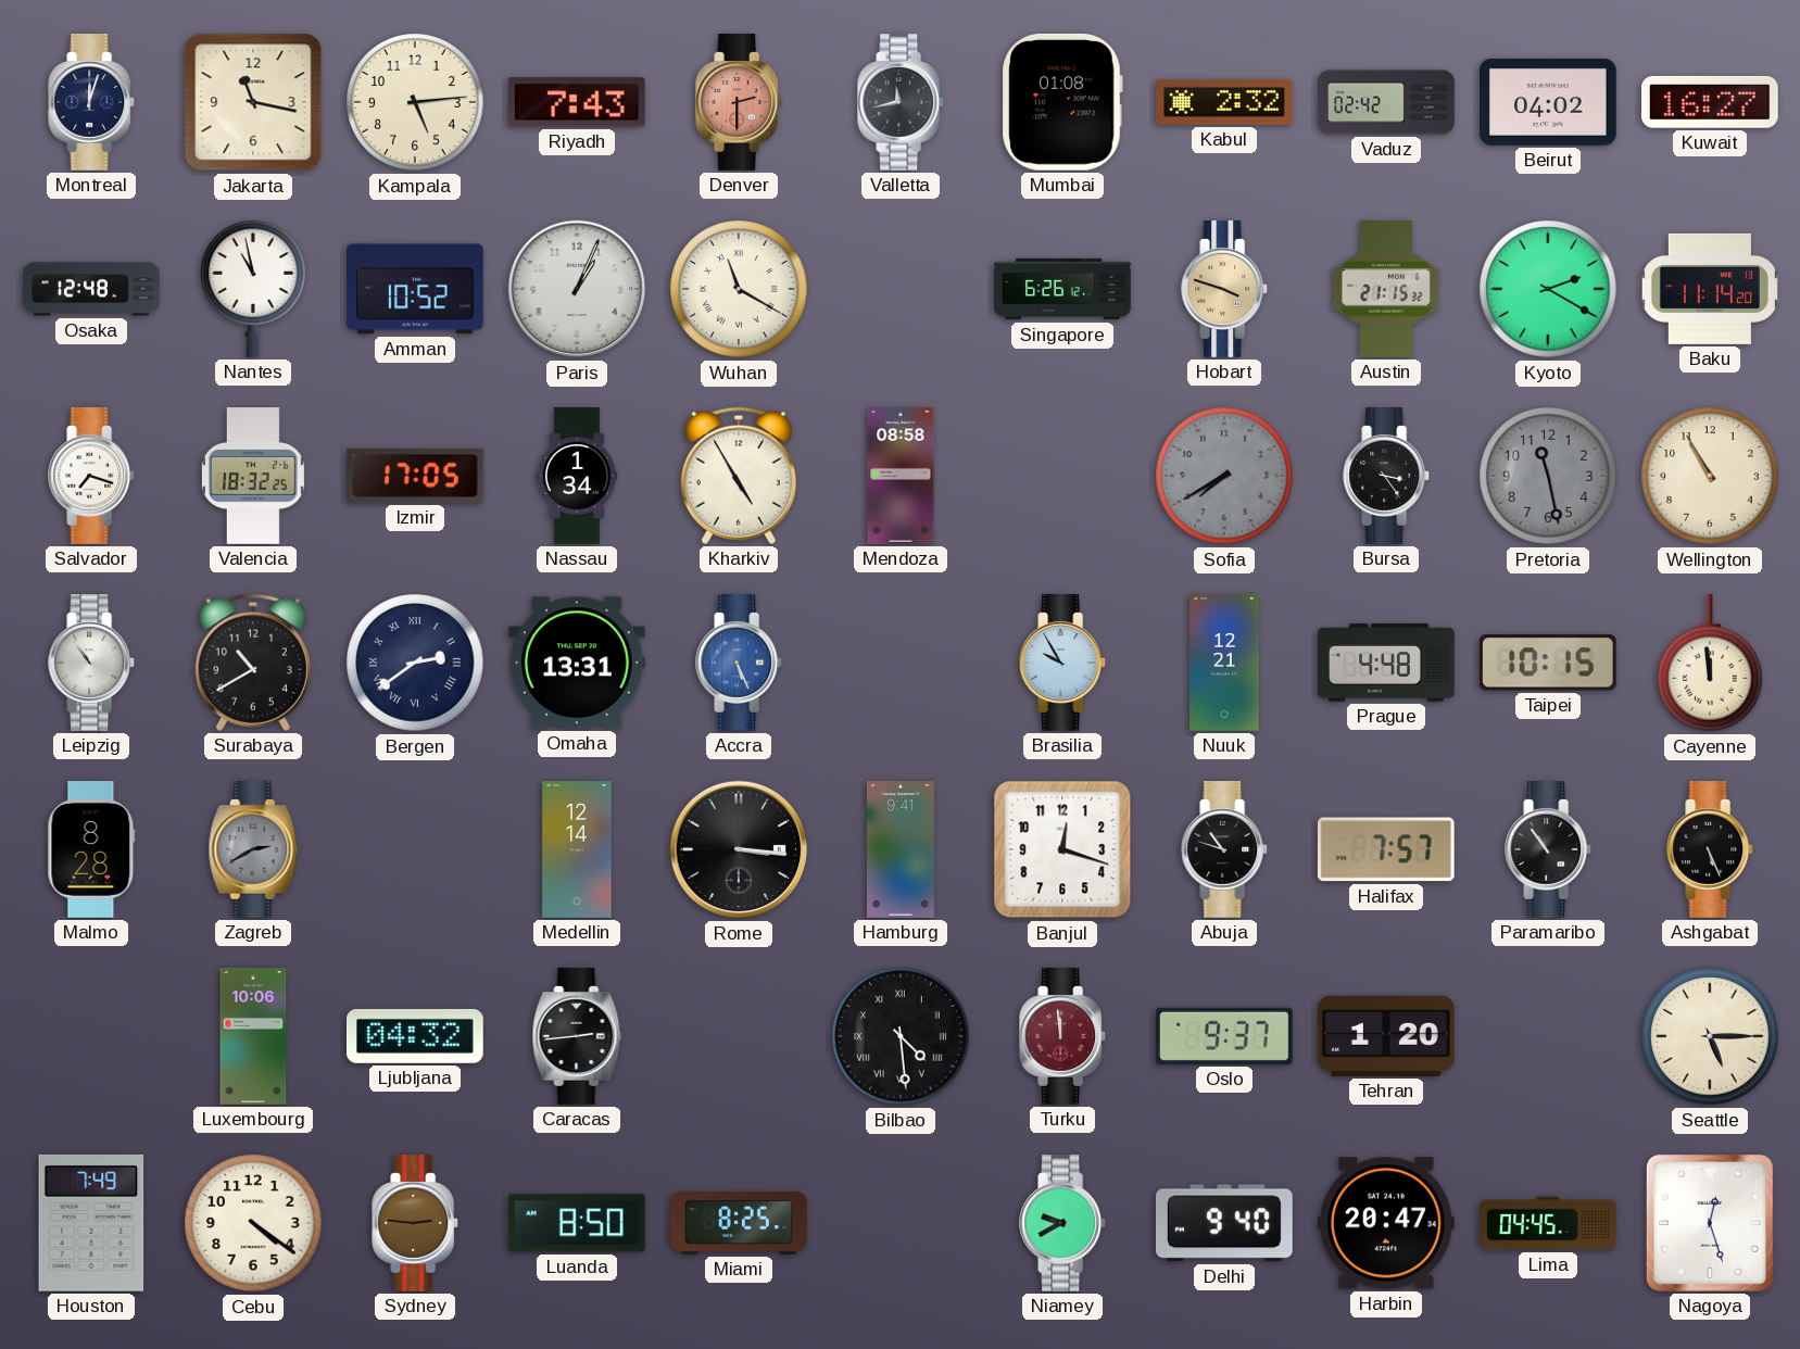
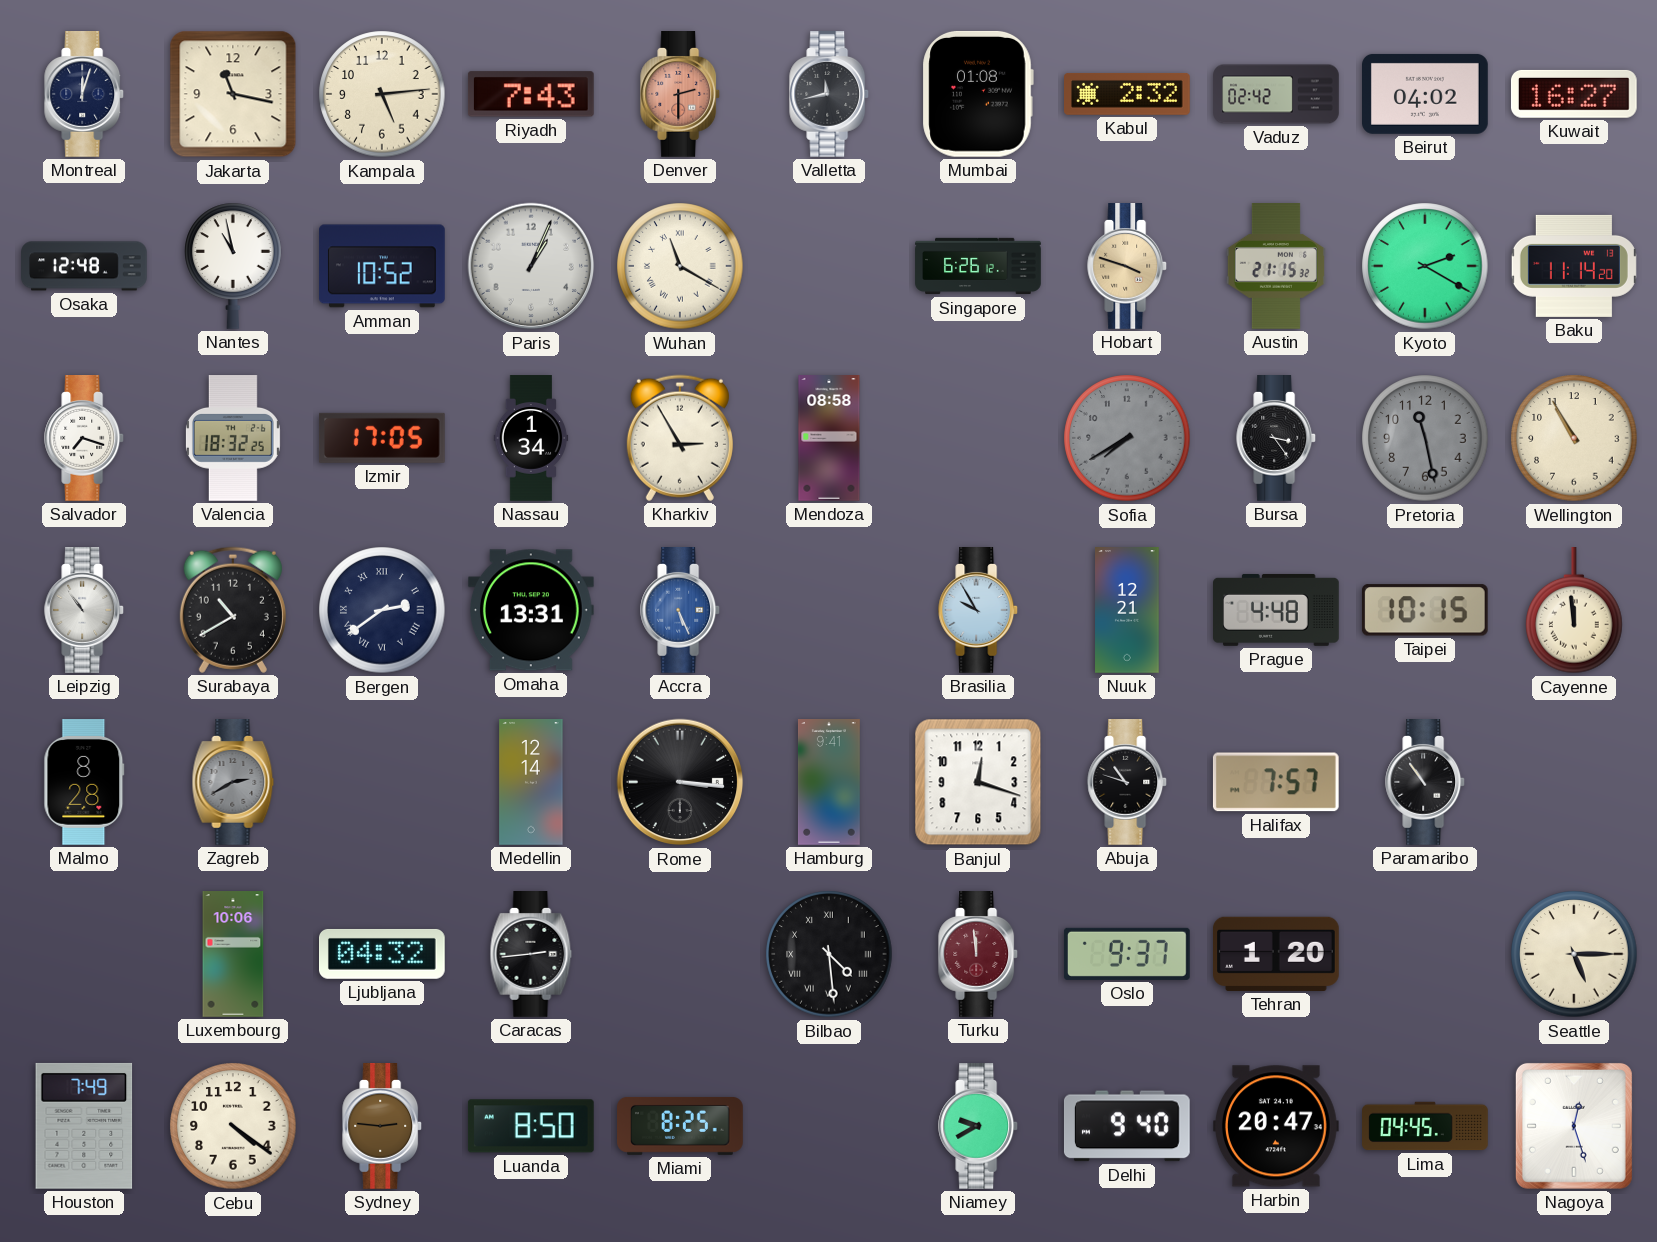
Kharkiv: 4:55 -> 2:55 (680, 438)
Ashgabat: 5:26 -> none (1711, 850)
